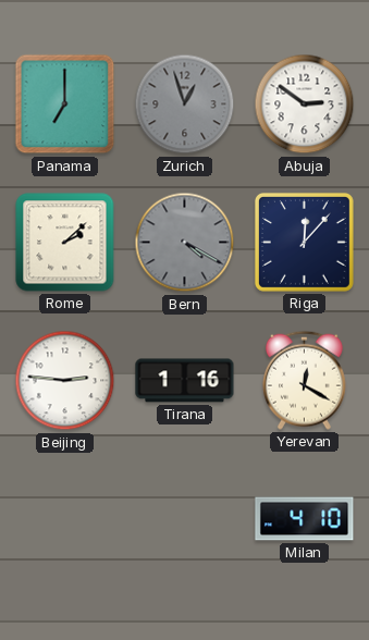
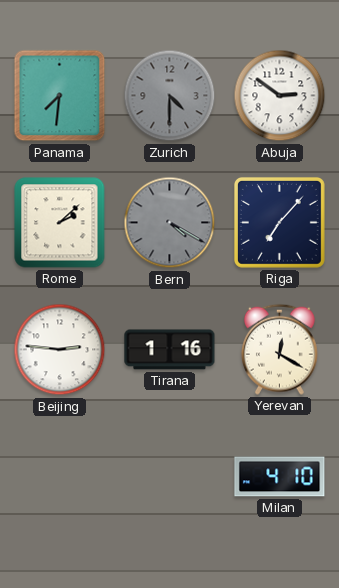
Panama: 7:00 -> 7:31 (60, 96)
Zurich: 12:57 -> 4:30 (170, 96)
Riga: 12:07 -> 7:07 (279, 222)
